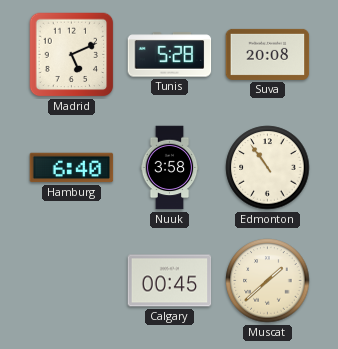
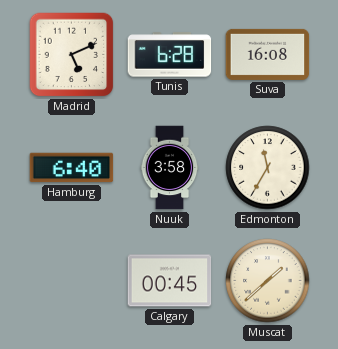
Tunis: 5:28 -> 6:28 (170, 55)
Suva: 20:08 -> 16:08 (268, 54)
Edmonton: 10:54 -> 11:35 (268, 168)
